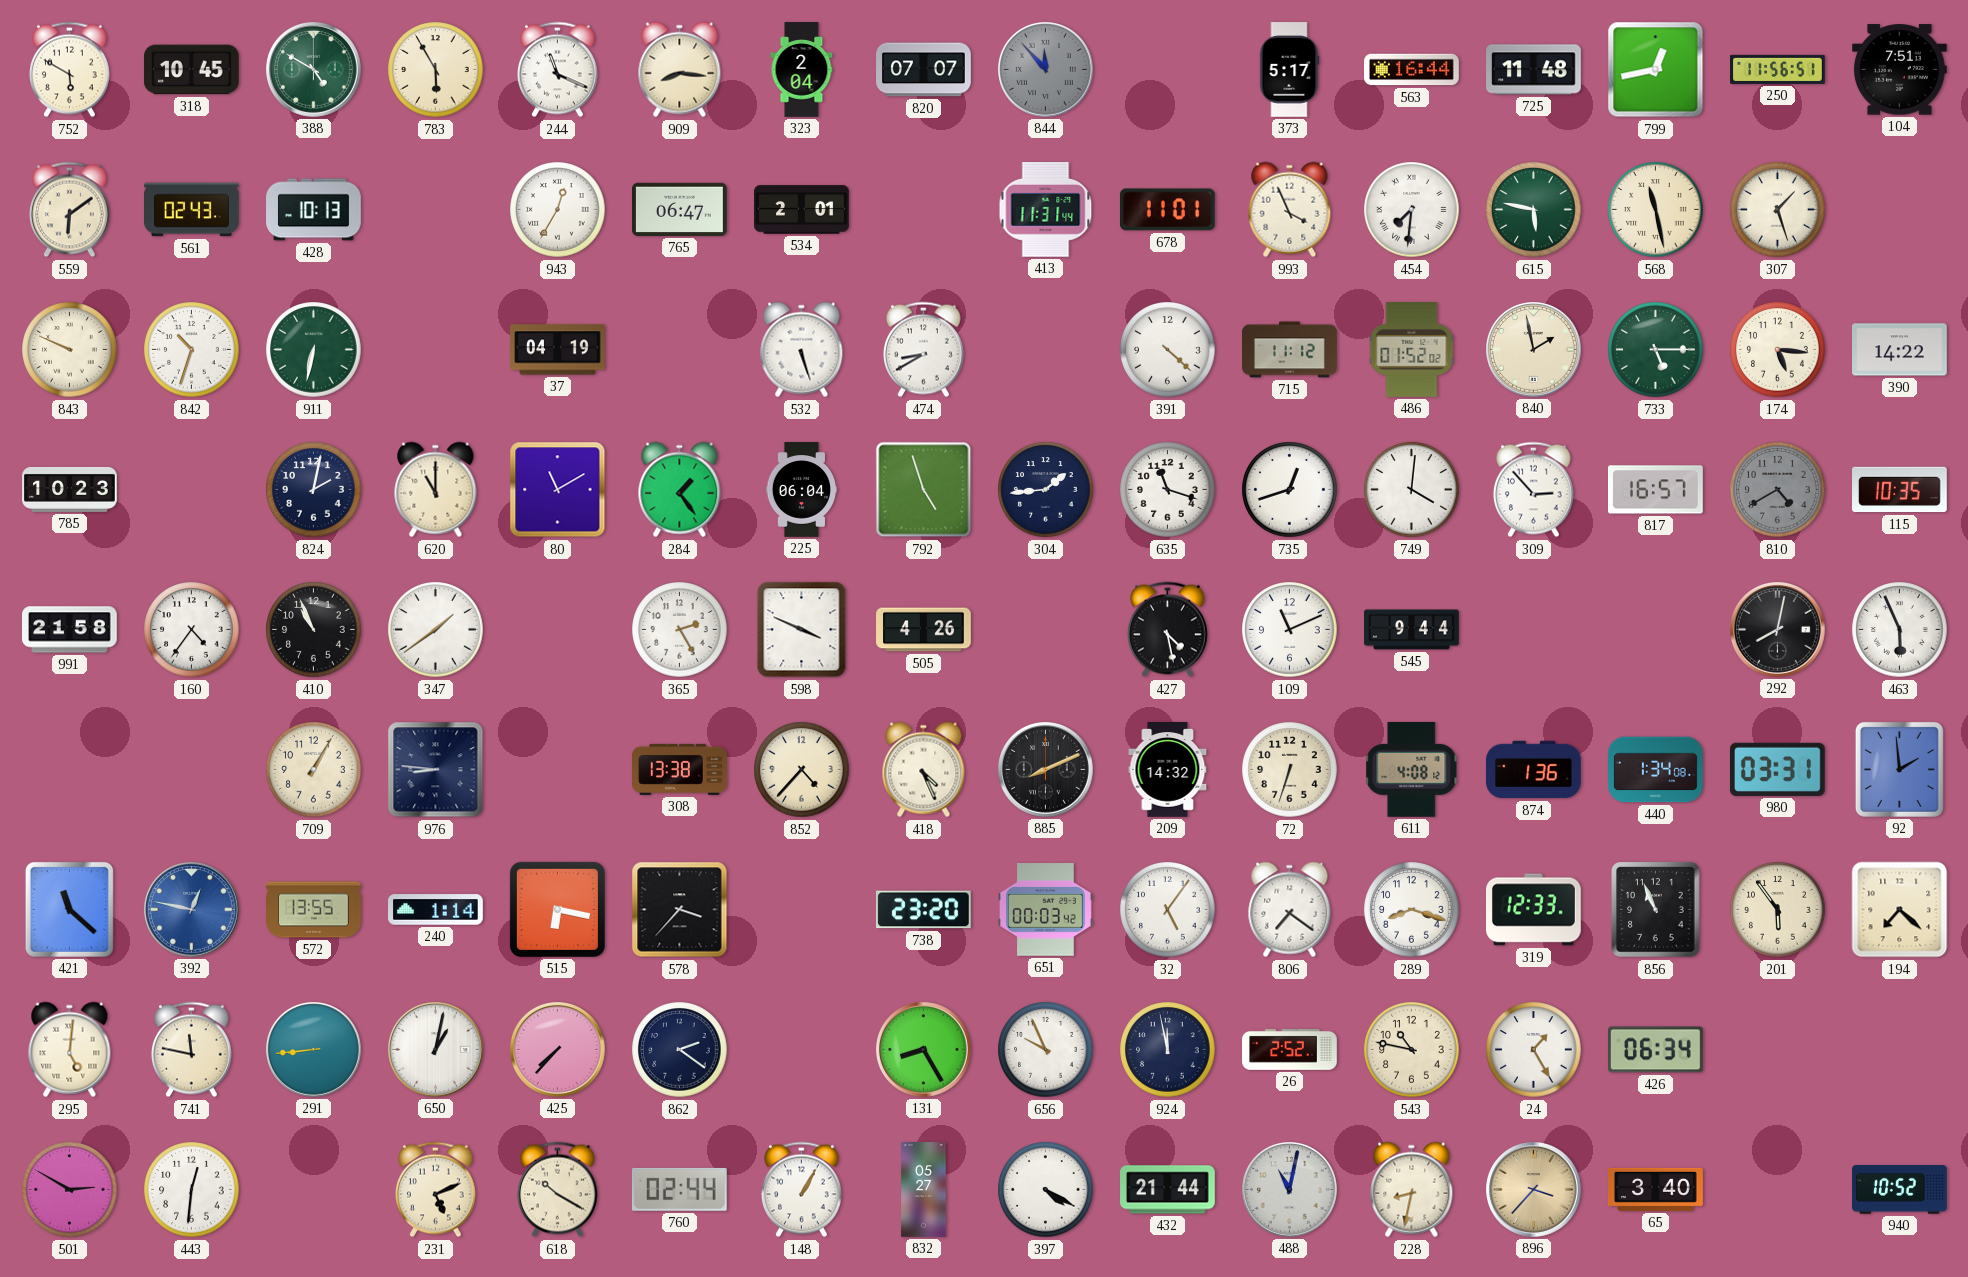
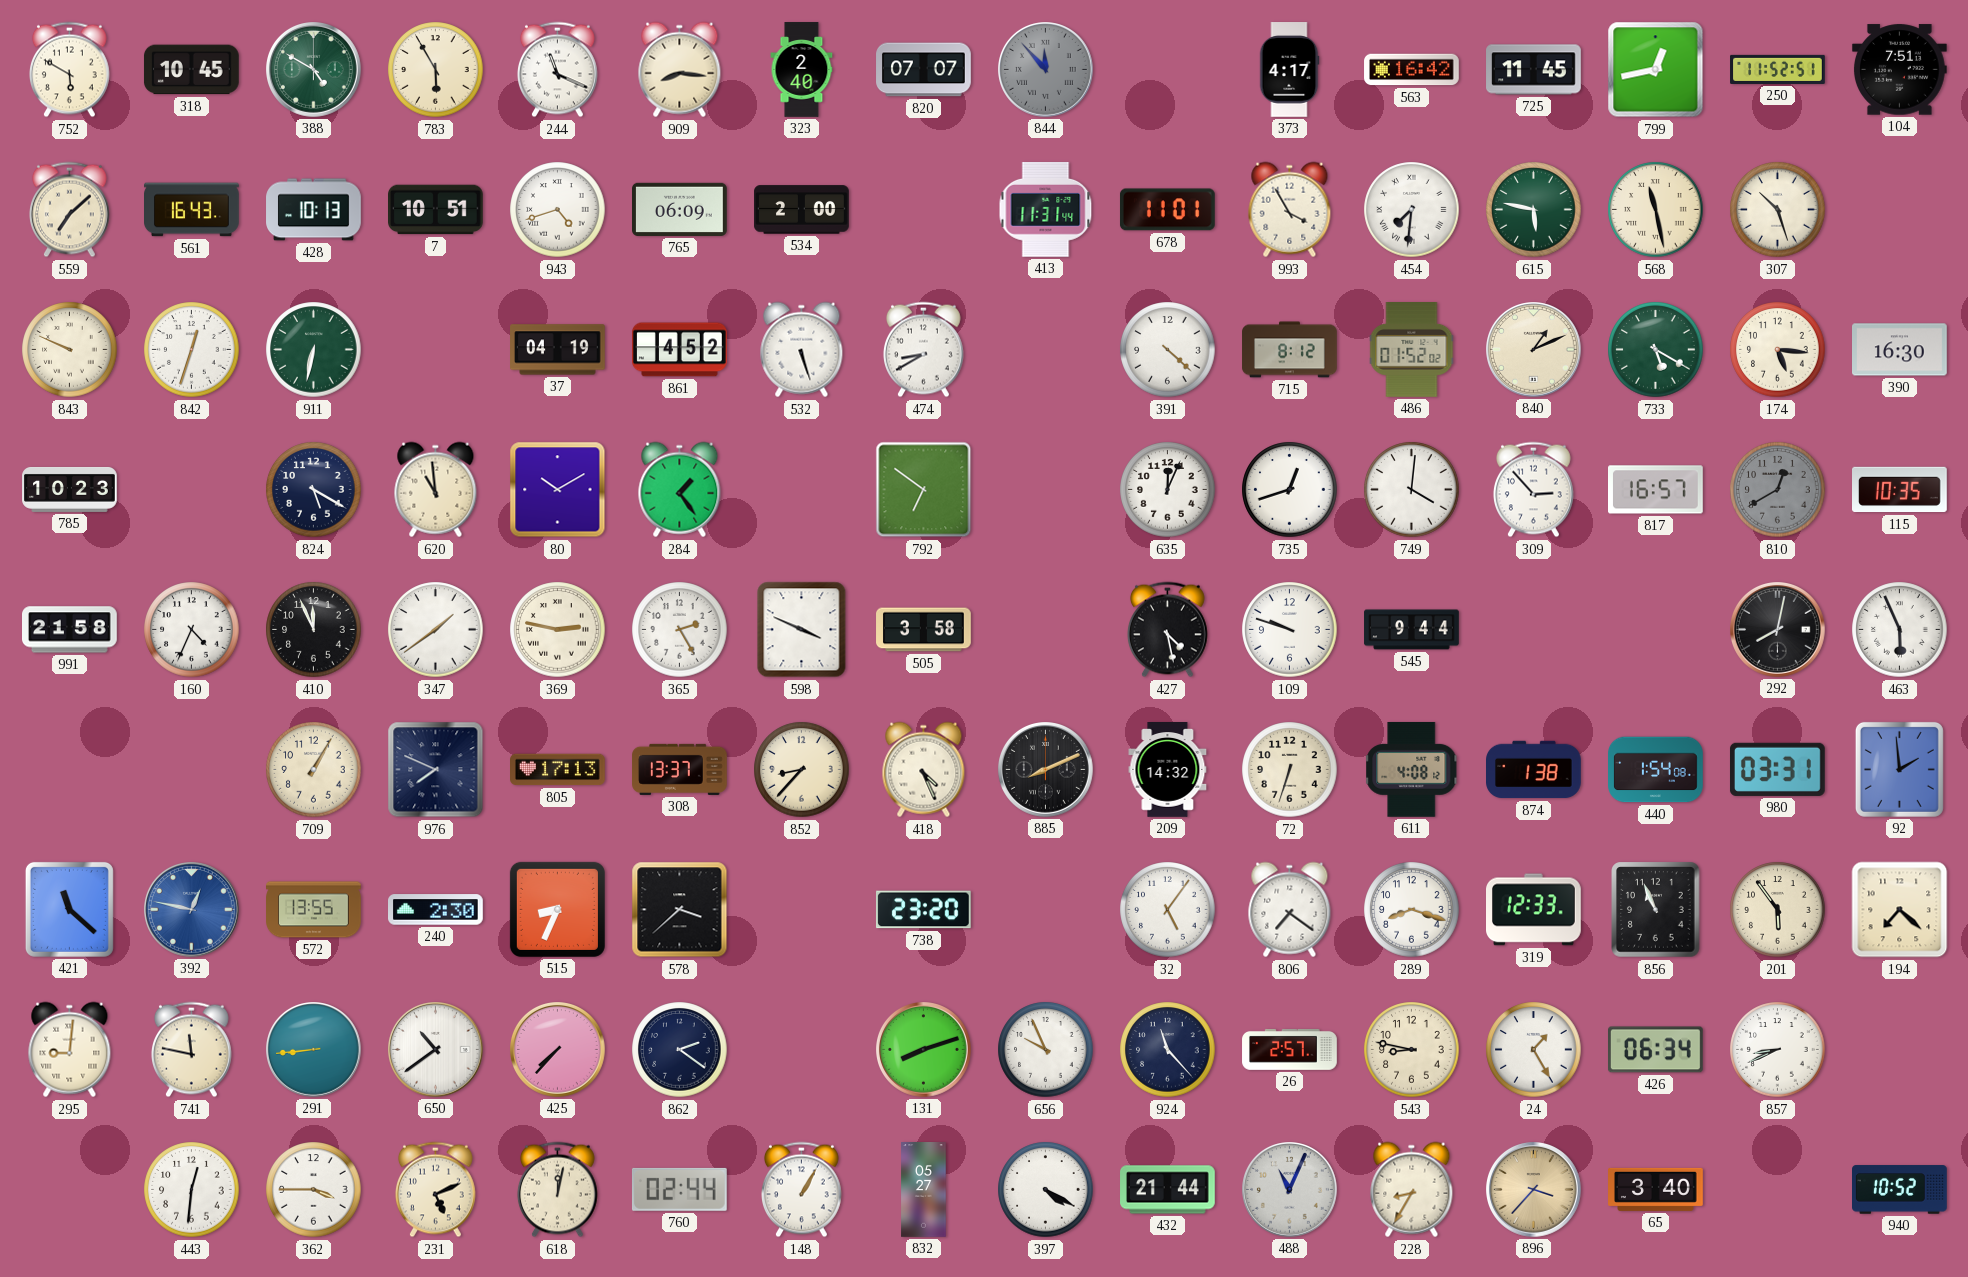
323: 2:04 -> 2:40 (802, 70)
373: 5:17 -> 4:17 (1289, 70)
563: 16:44 -> 16:42 (1412, 70)
725: 11:48 -> 11:45 (1534, 70)
250: 11:56 -> 11:52 (1778, 69)
559: 6:09 -> 7:08 (69, 210)
561: 02:43 -> 16:43 (192, 210)
7: none -> 10:51 (436, 210)
943: 12:35 -> 4:42 (558, 210)
765: 06:47 -> 06:09 (680, 209)
534: 2:01 -> 2:00 (802, 210)
993: 3:56 -> 3:55 (1290, 210)
307: 1:27 -> 10:27 (1778, 210)
842: 10:33 -> 12:33 (192, 350)
861: none -> 4:52 (680, 350)
715: 11:12 -> 8:12 (1290, 350)
840: 1:58 -> 1:11 (1534, 350)
733: 5:15 -> 5:20 (1656, 350)
390: 14:22 -> 16:30 (1900, 350)
824: 2:02 -> 5:20 (314, 490)
620: 11:00 -> 10:59 (436, 490)
80: 11:10 -> 10:10 (558, 490)
225: 06:04 -> none (802, 490)
792: 4:57 -> 6:51 (924, 490)
304: 1:44 -> none (1046, 490)
635: 11:18 -> 12:04 (1168, 490)
810: 4:40 -> 12:40 (1778, 490)
160: 4:36 -> 4:34 (192, 630)
410: 10:56 -> 11:56 (314, 630)
369: none -> 2:47 (558, 630)
505: 4:26 -> 3:58 (924, 630)
109: 11:11 -> 9:48 (1290, 630)
976: 8:46 -> 7:49 (436, 770)
805: none -> 17:13 (558, 770)
308: 13:38 -> 13:37 (680, 769)
852: 4:37 -> 8:37 (802, 770)
874: 1:36 -> 1:38 (1534, 770)
440: 1:34 -> 1:54 (1656, 770)
240: 1:14 -> 2:30 (436, 910)
515: 6:17 -> 8:34 (557, 909)
578: 3:37 -> 3:38 (680, 910)
651: 00:03 -> none (1046, 910)
295: 5:01 -> 9:01 (70, 1050)
650: 1:02 -> 10:39 (436, 1050)
131: 8:25 -> 8:12 (924, 1050)
924: 11:58 -> 11:23 (1168, 1050)
26: 2:52 -> 2:57 (1290, 1049)
543: 10:47 -> 8:47 (1412, 1050)
857: none -> 8:41 (1778, 1050)
501: 2:50 -> none (70, 1190)
362: none -> 3:45 (314, 1190)
618: 10:20 -> 12:02 (557, 1190)
488: 11:02 -> 11:04 (1290, 1190)
228: 8:32 -> 8:35 (1412, 1190)
